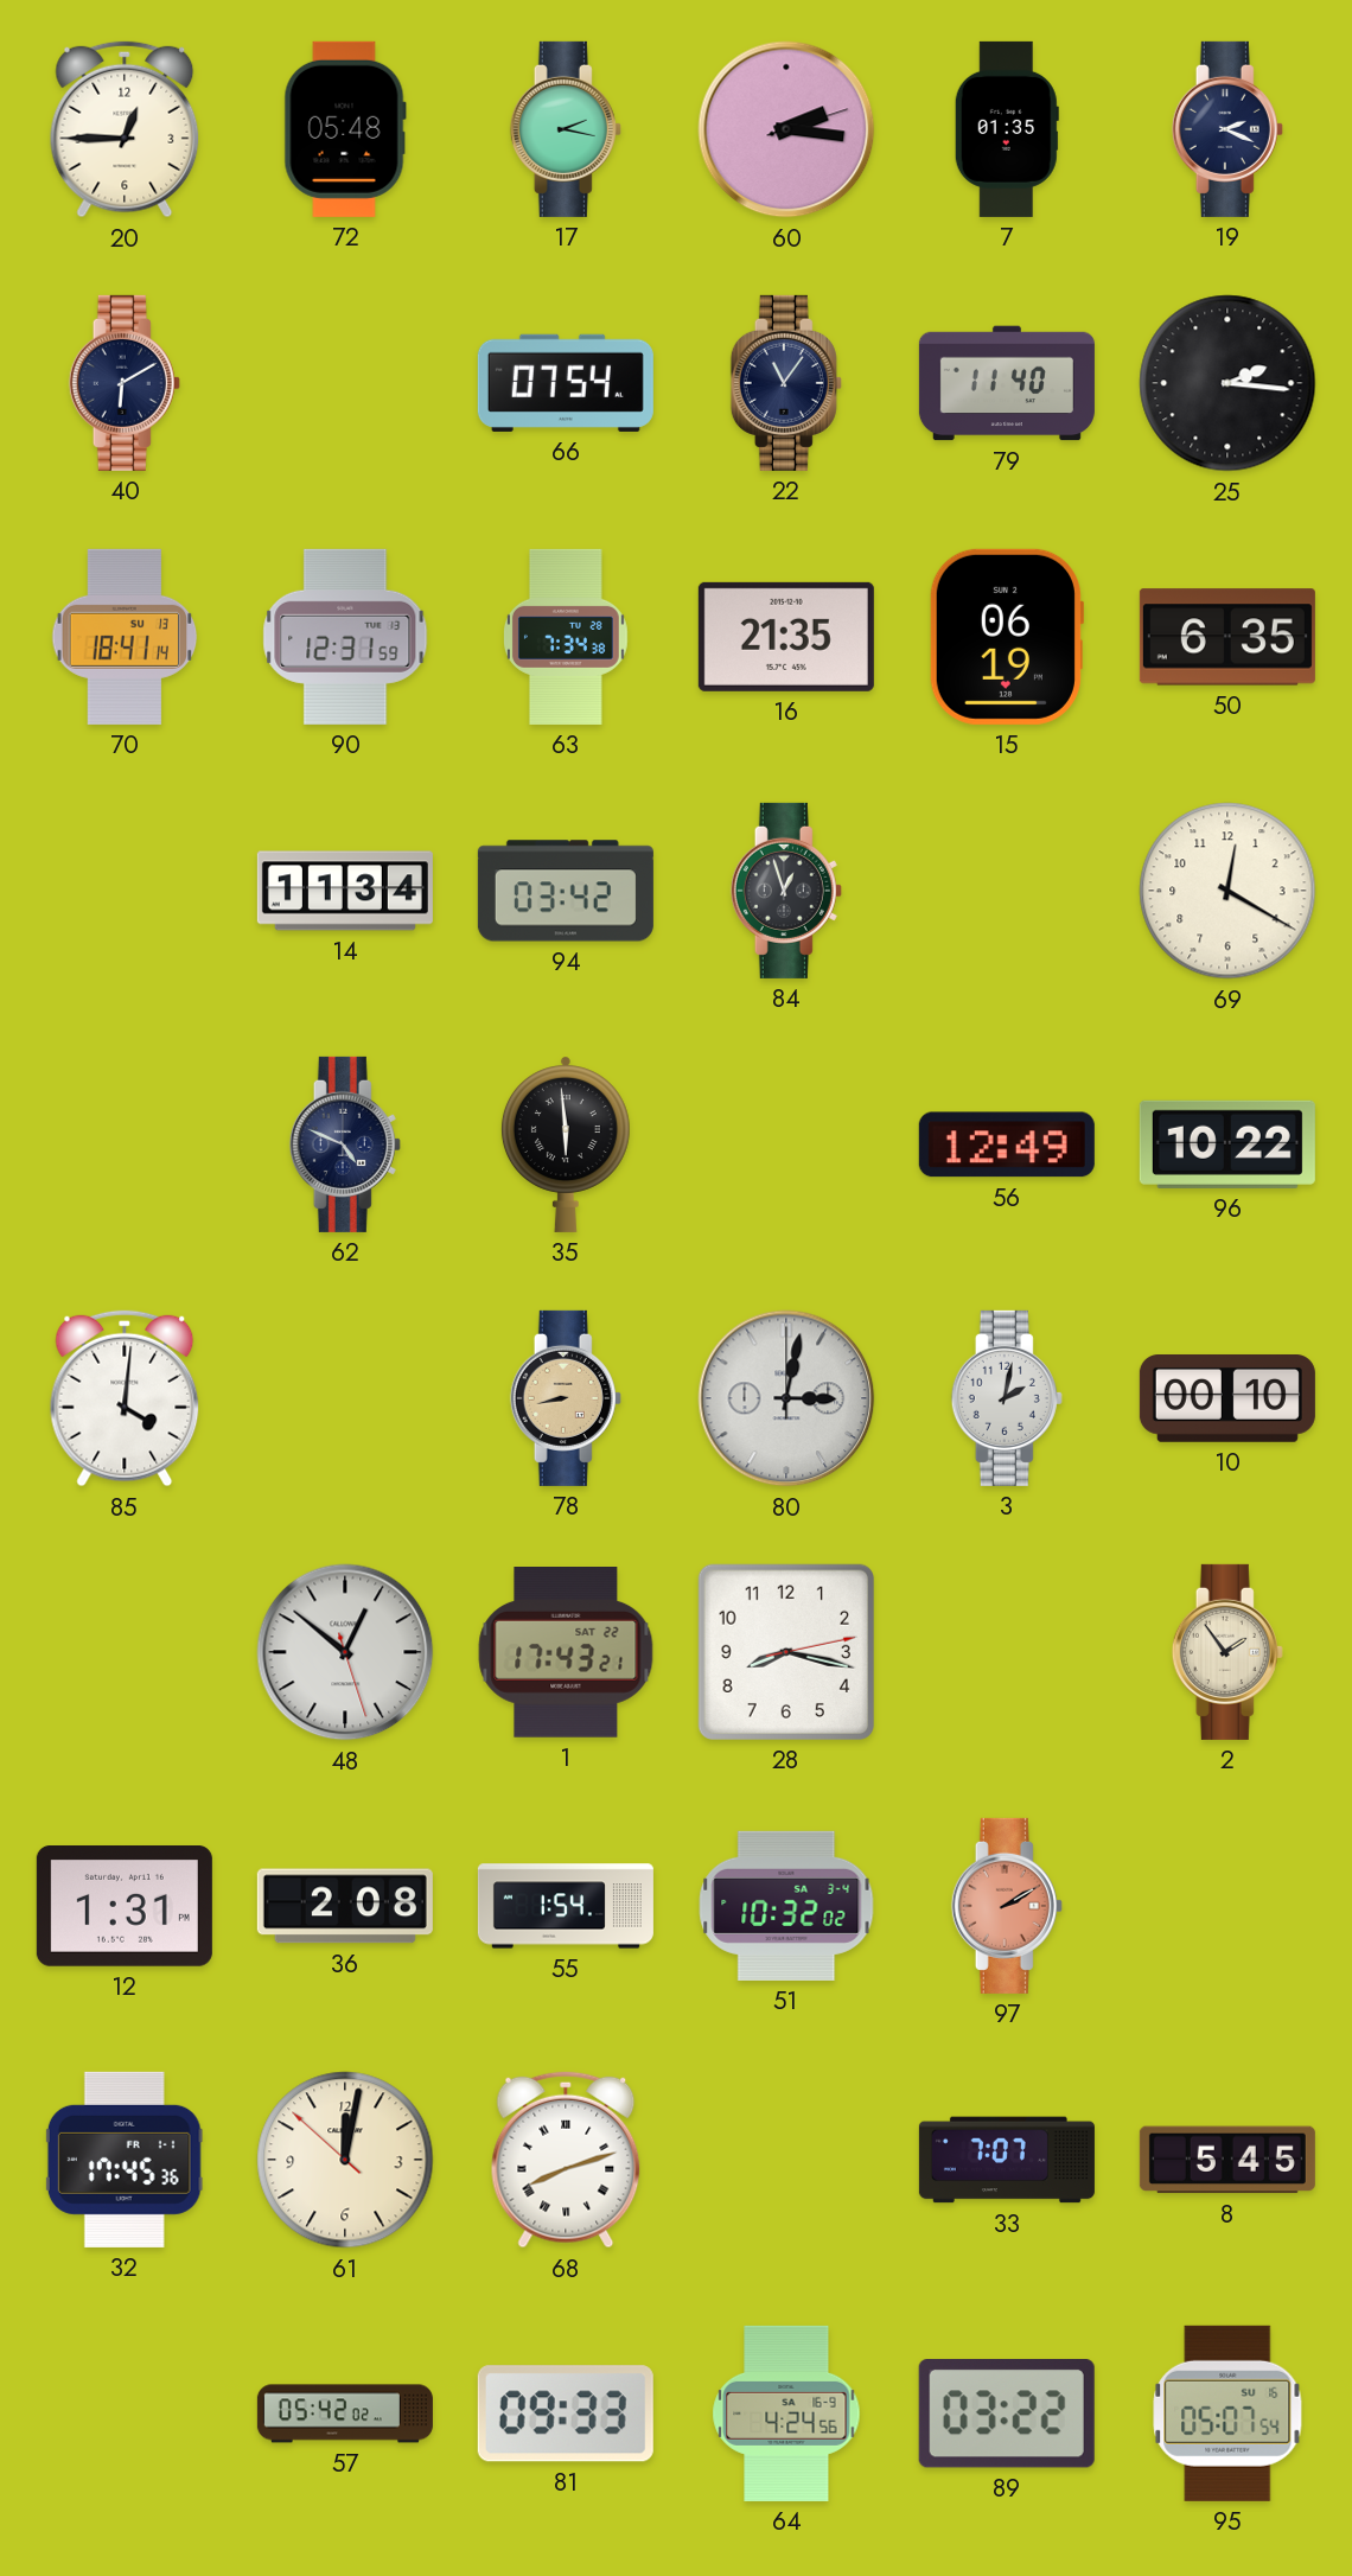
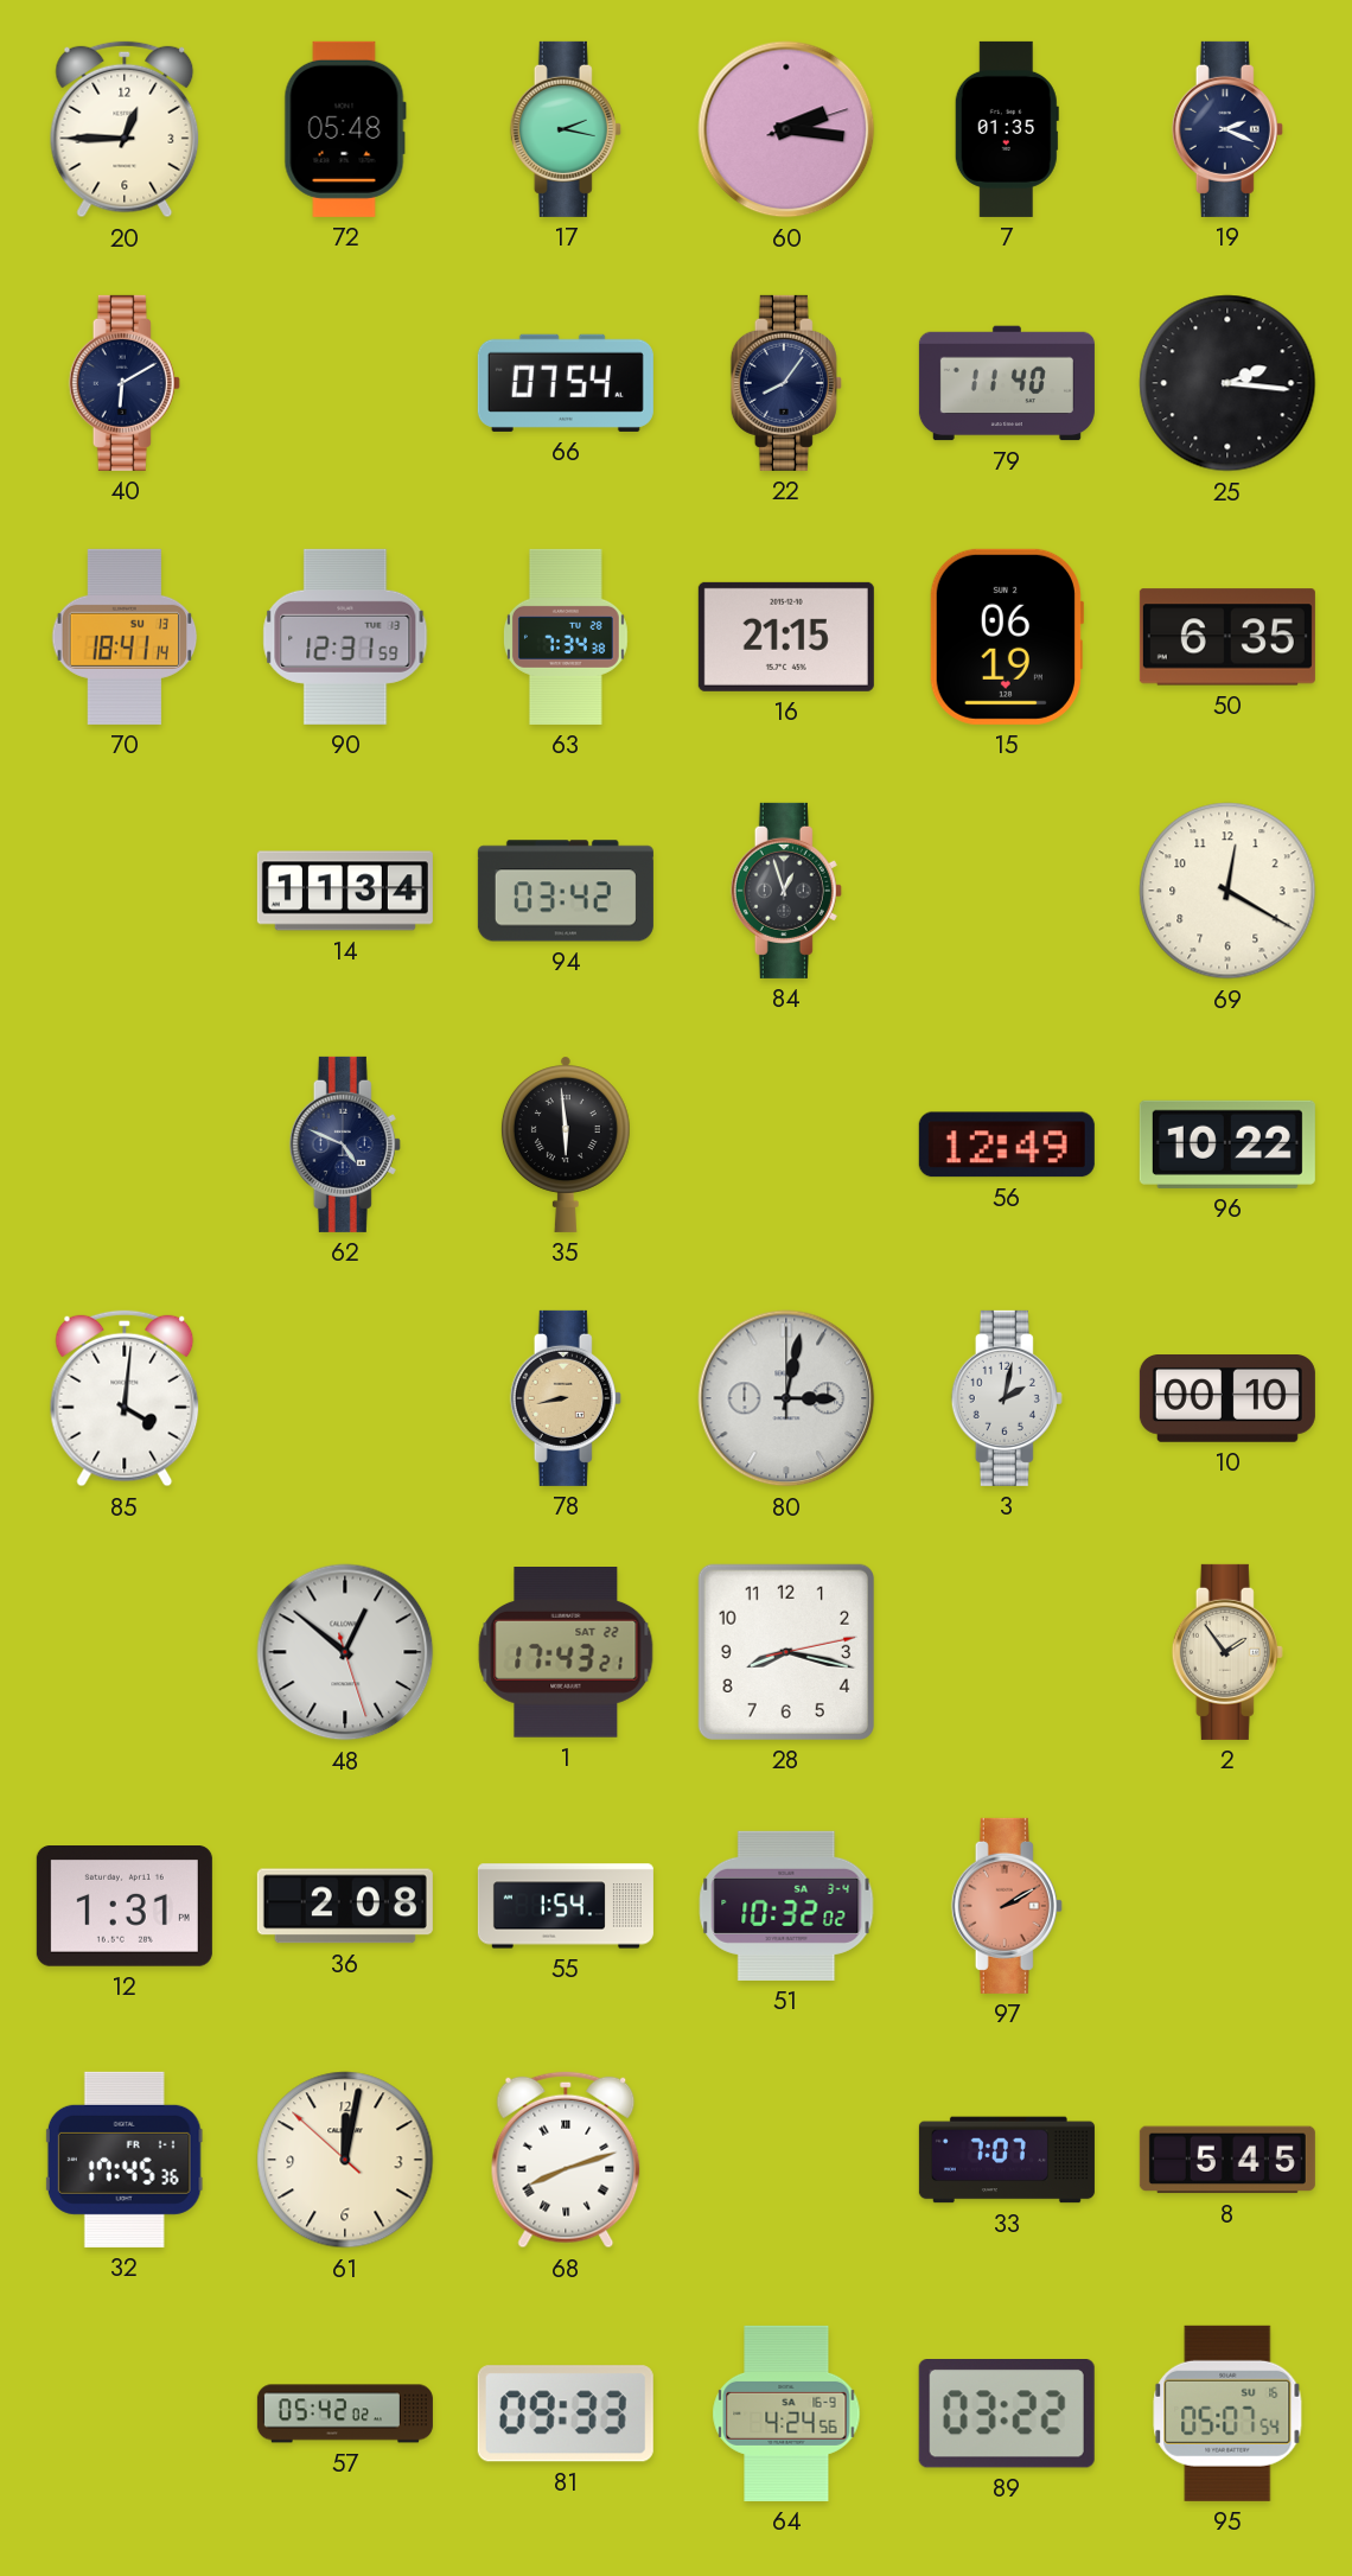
22: 11:06 -> 8:06 (786, 383)
16: 21:35 -> 21:15 (786, 637)
